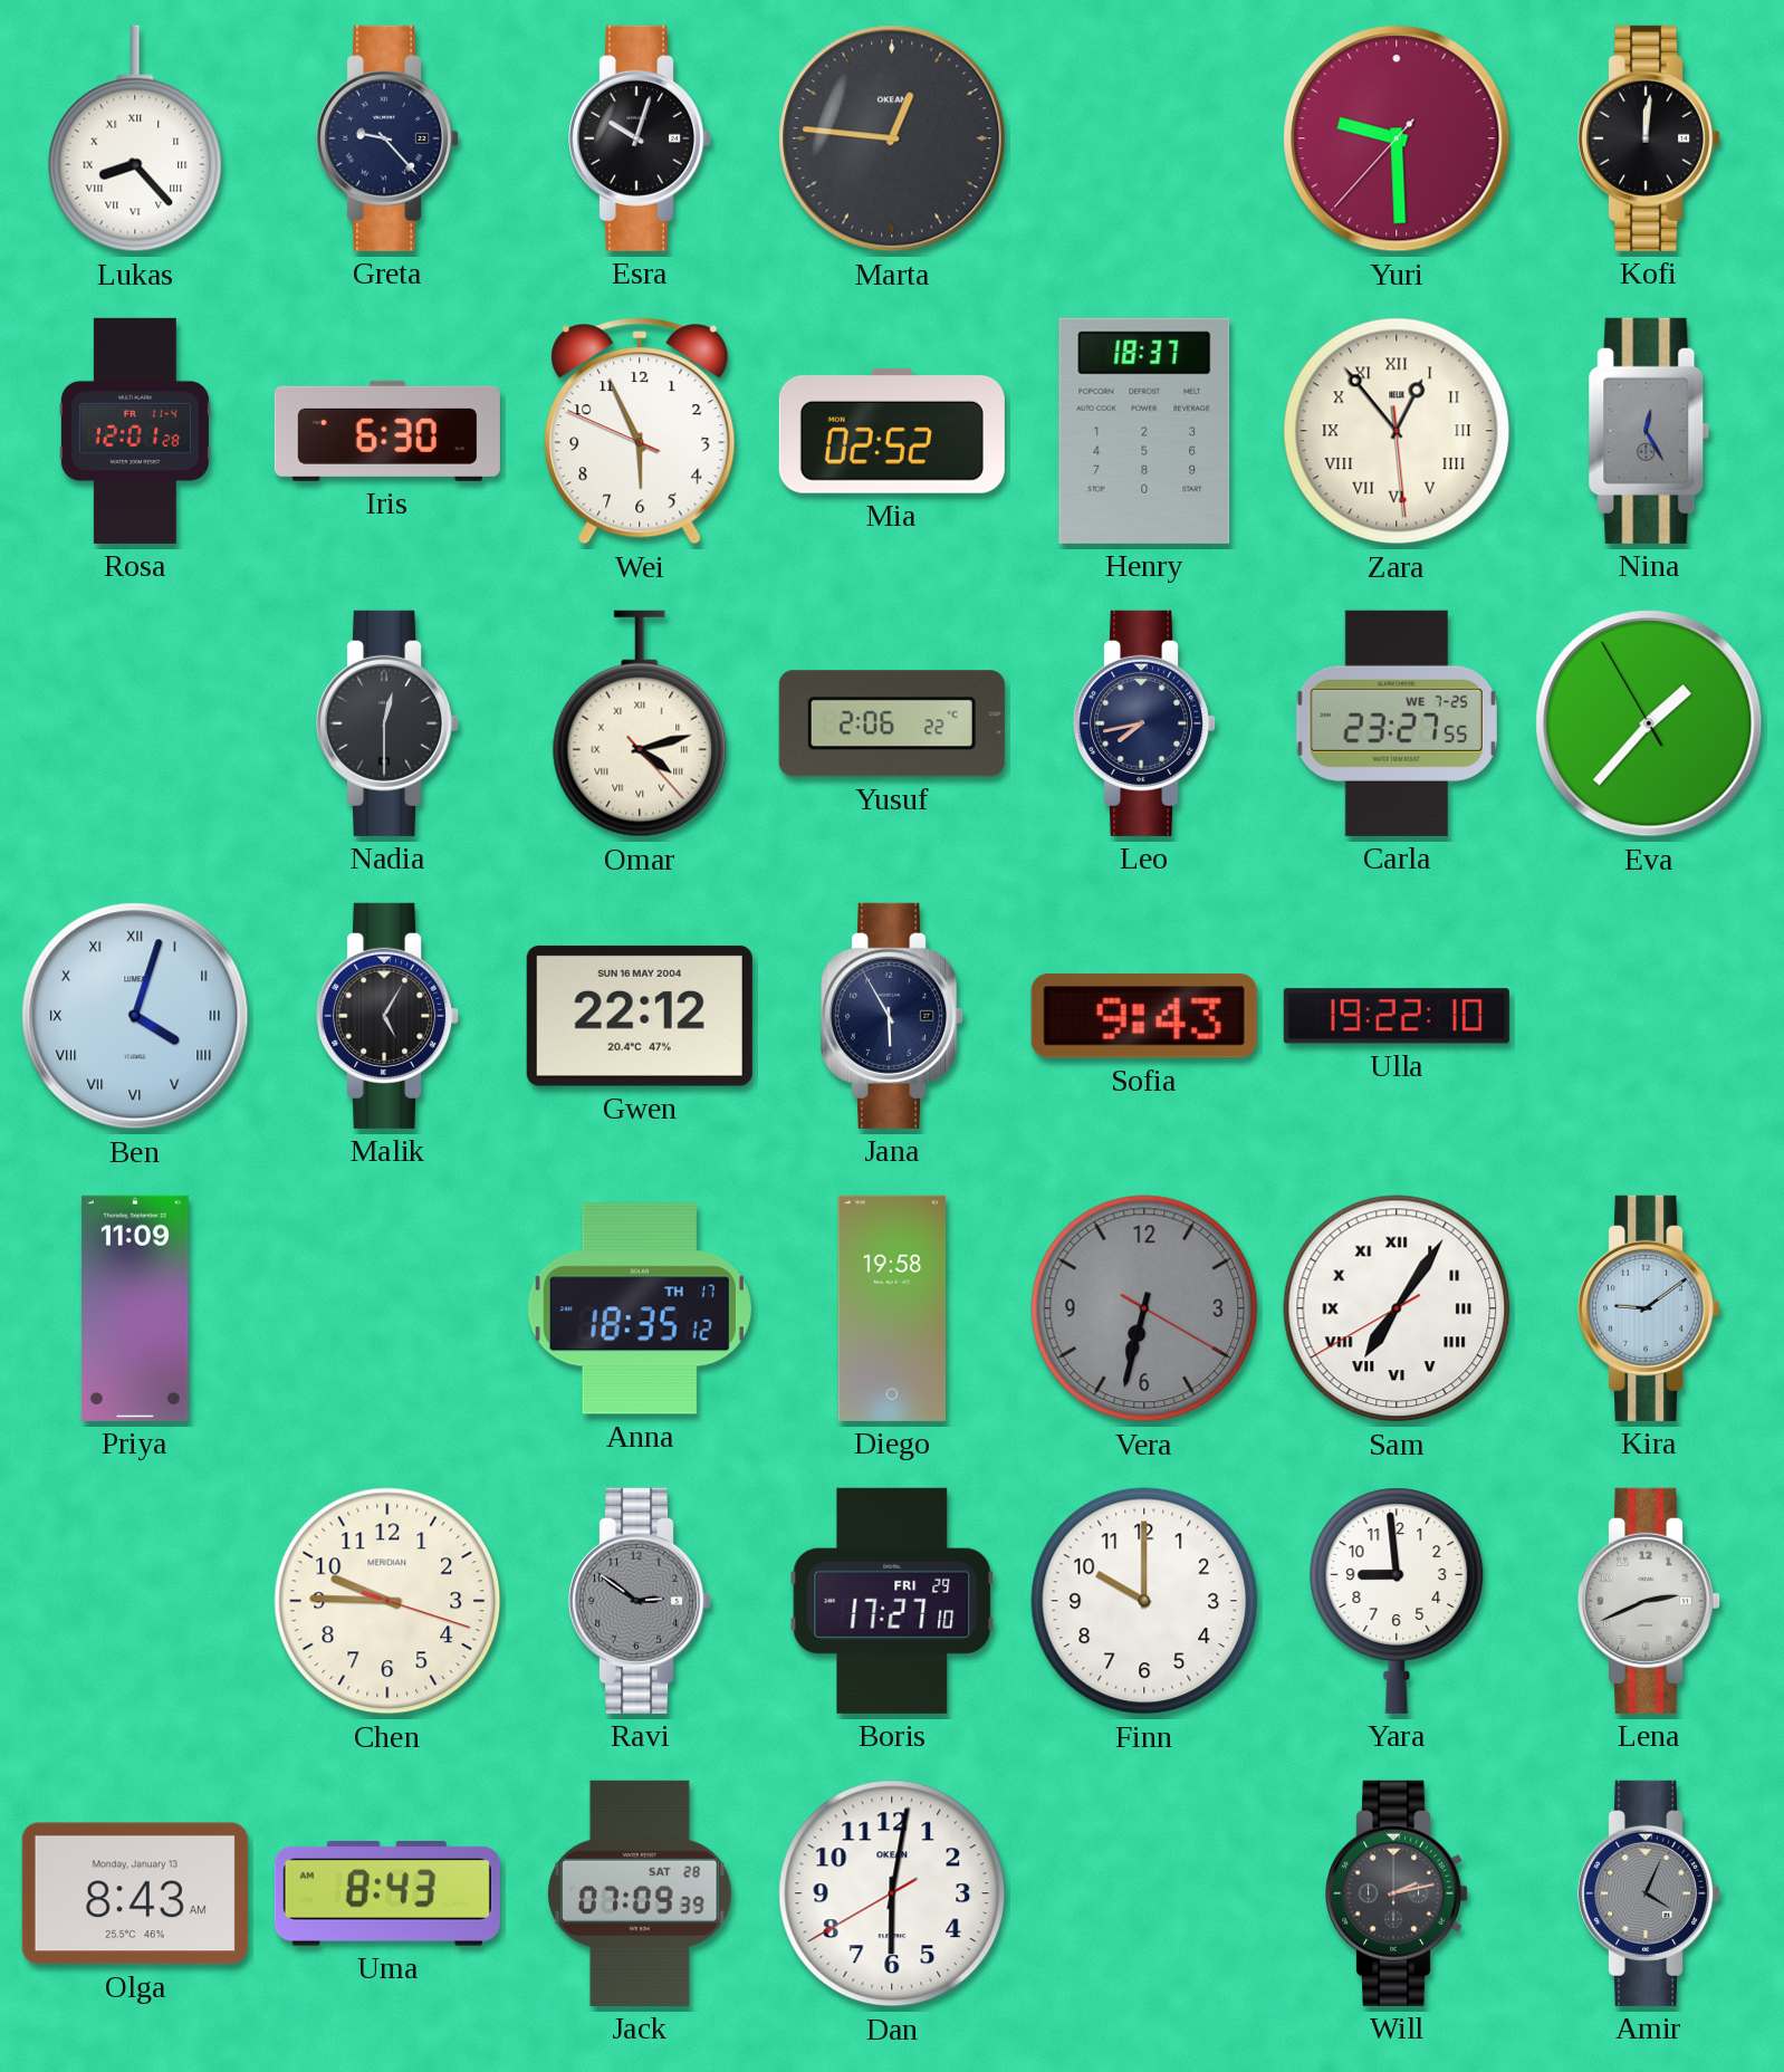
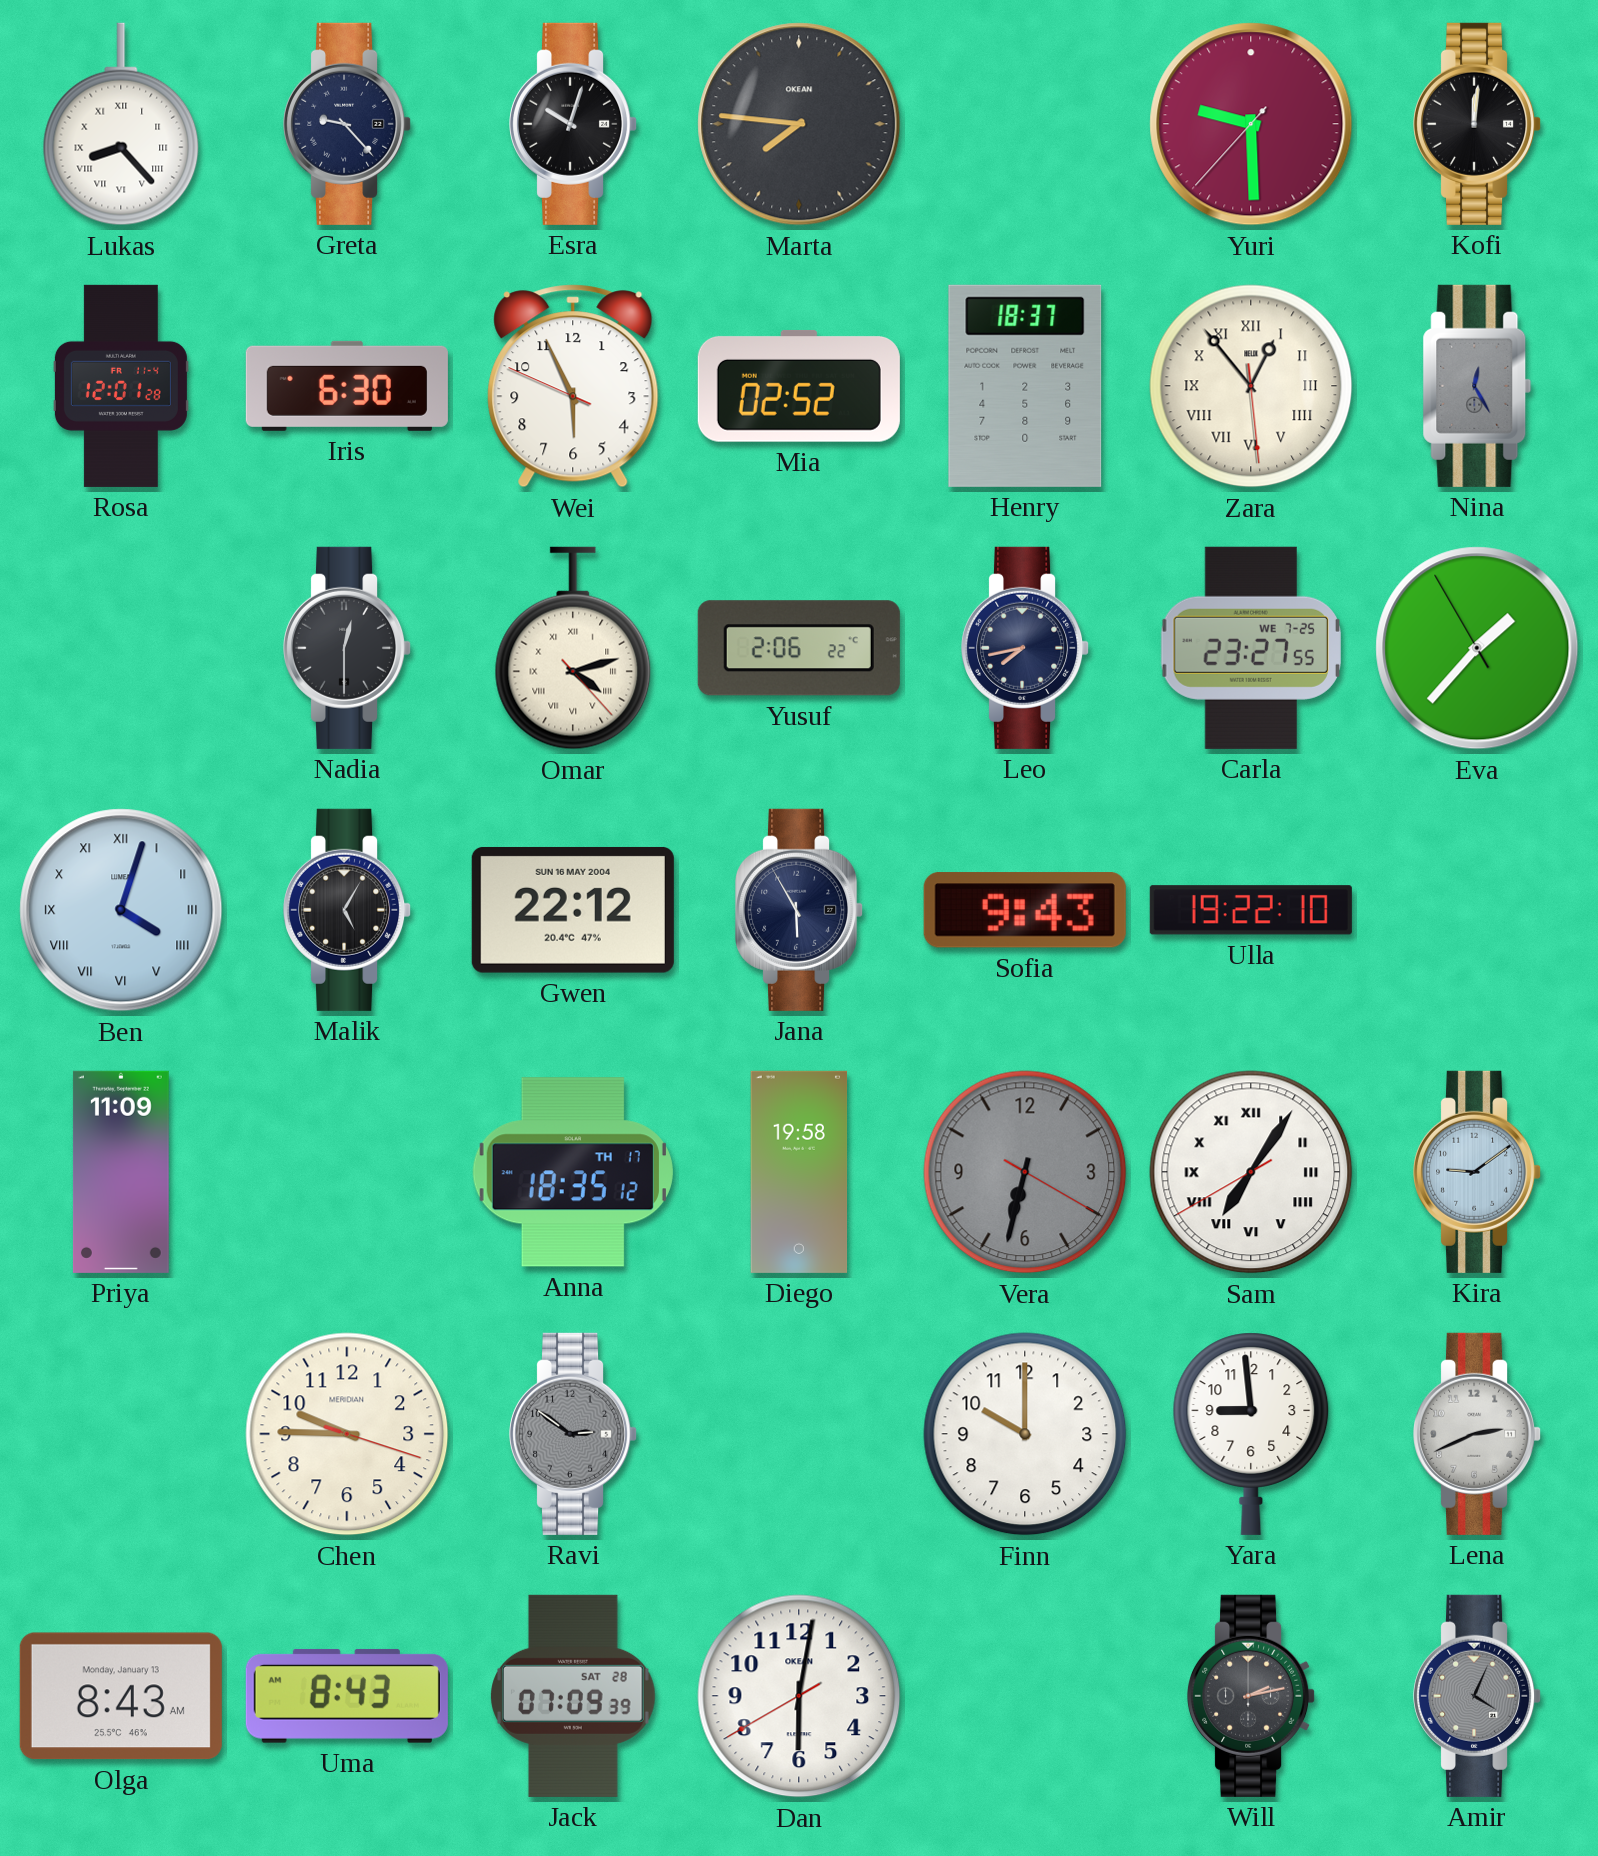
Marta: 12:46 -> 7:46 (799, 124)
Boris: 17:27 -> none (892, 1601)
